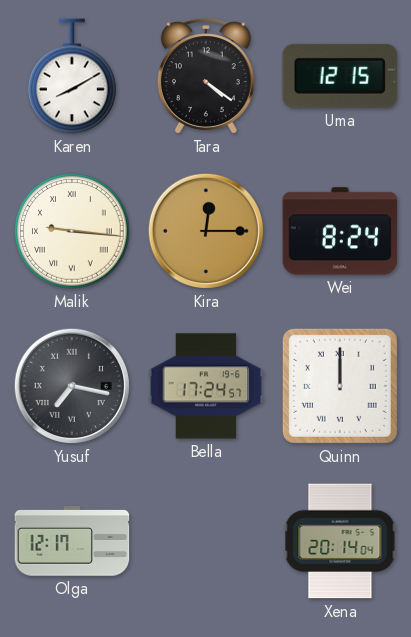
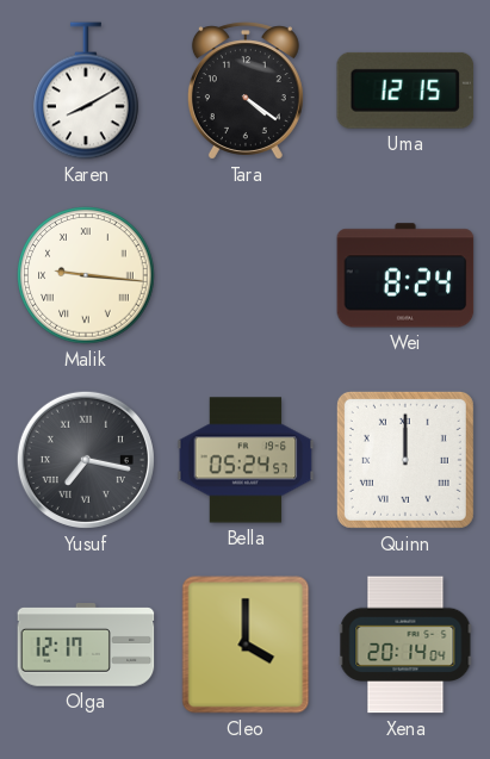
Kira: 12:15 -> none (206, 231)
Bella: 17:24 -> 05:24 (246, 460)
Cleo: none -> 4:00 (246, 645)
